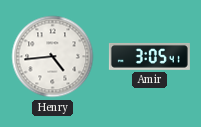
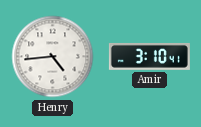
Amir: 3:05 -> 3:10 (149, 56)
